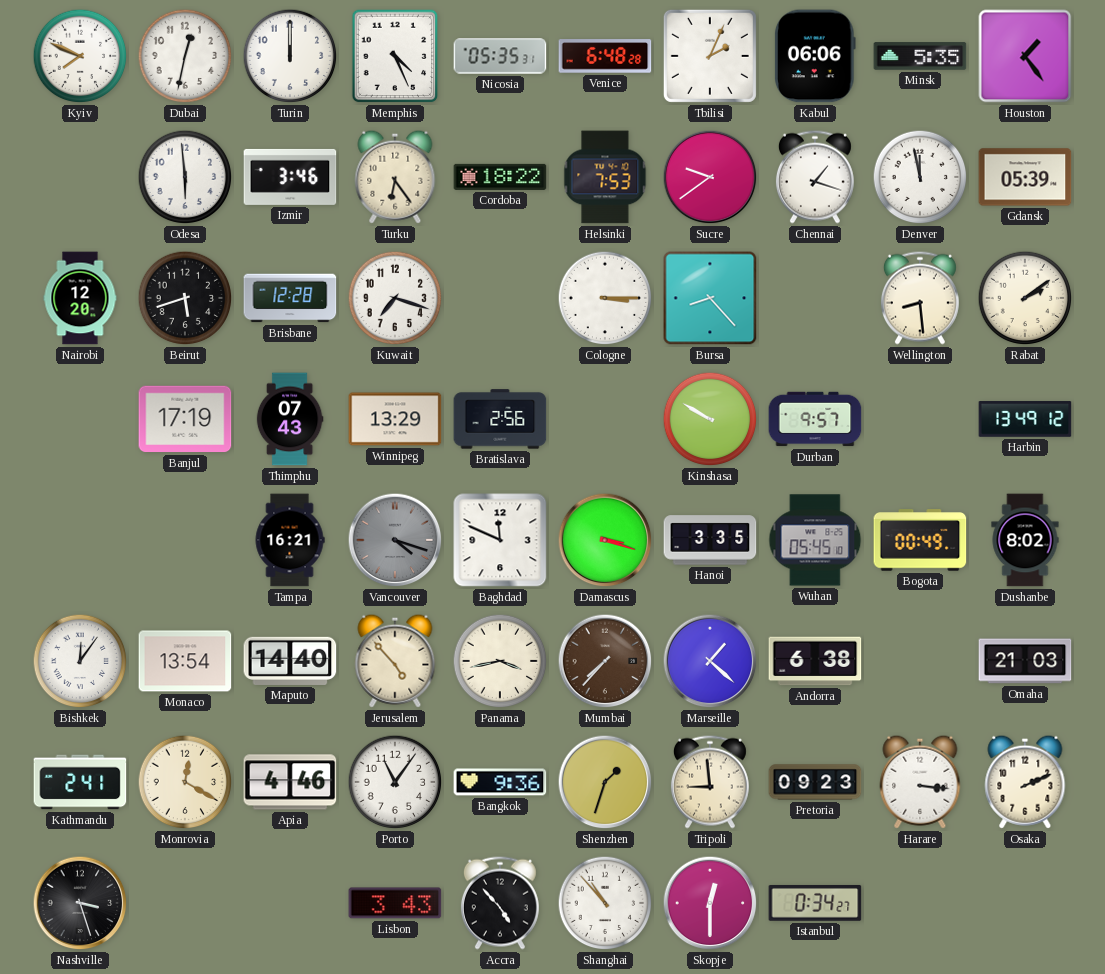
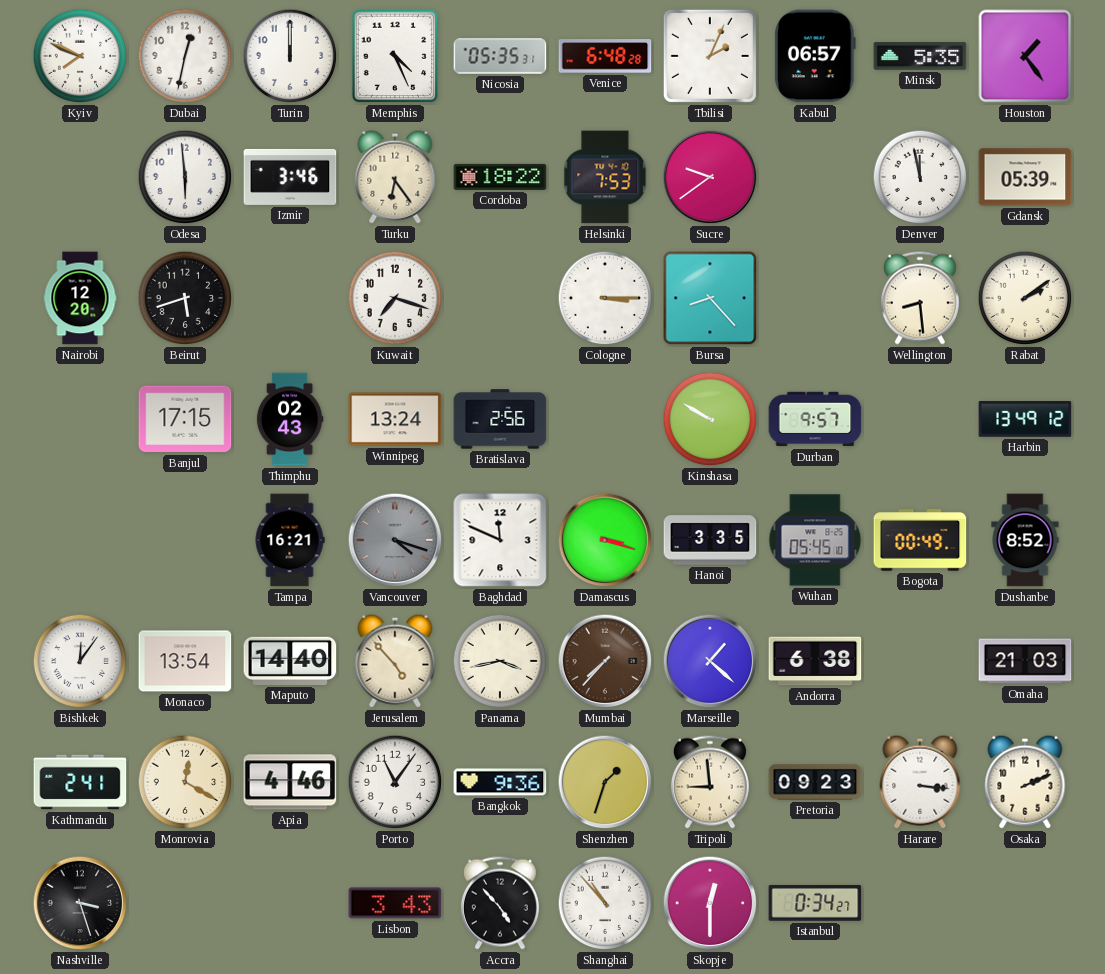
Kabul: 06:06 -> 06:57 (815, 56)
Chennai: 1:18 -> none (815, 177)
Brisbane: 12:28 -> none (290, 298)
Banjul: 17:19 -> 17:15 (185, 419)
Thimphu: 07:43 -> 02:43 (290, 419)
Winnipeg: 13:29 -> 13:24 (395, 419)
Dushanbe: 8:02 -> 8:52 (1025, 540)
